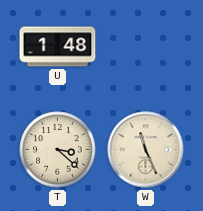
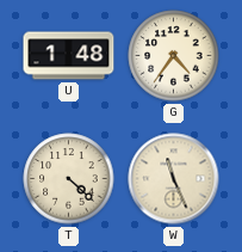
G: none -> 4:36 (174, 56)
T: 3:22 -> 4:22 (69, 179)
